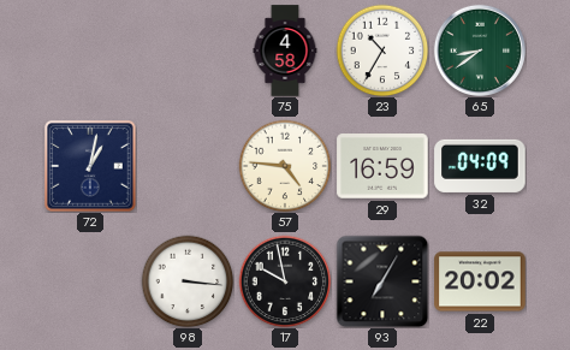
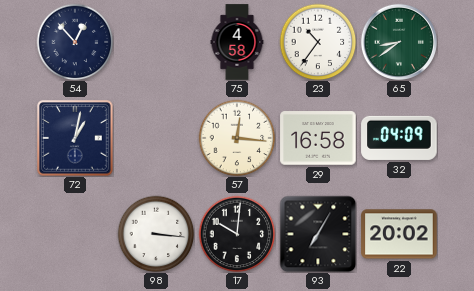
54: none -> 12:53 (75, 42)
23: 10:35 -> 10:36 (318, 42)
57: 4:46 -> 12:16 (237, 138)
29: 16:59 -> 16:58 (318, 138)
17: 9:58 -> 10:01 (237, 234)
